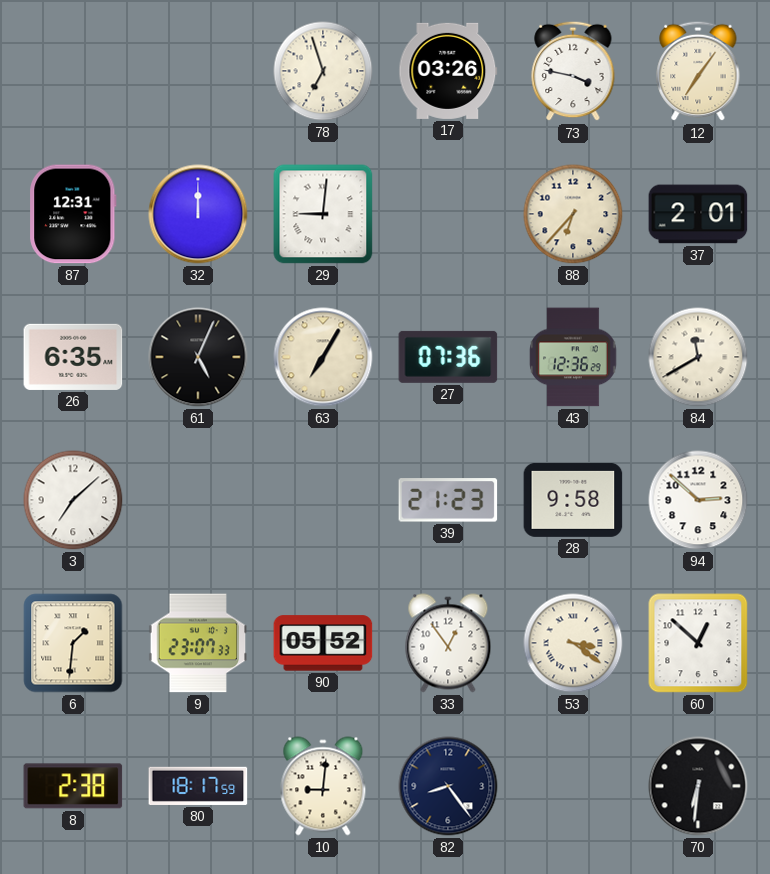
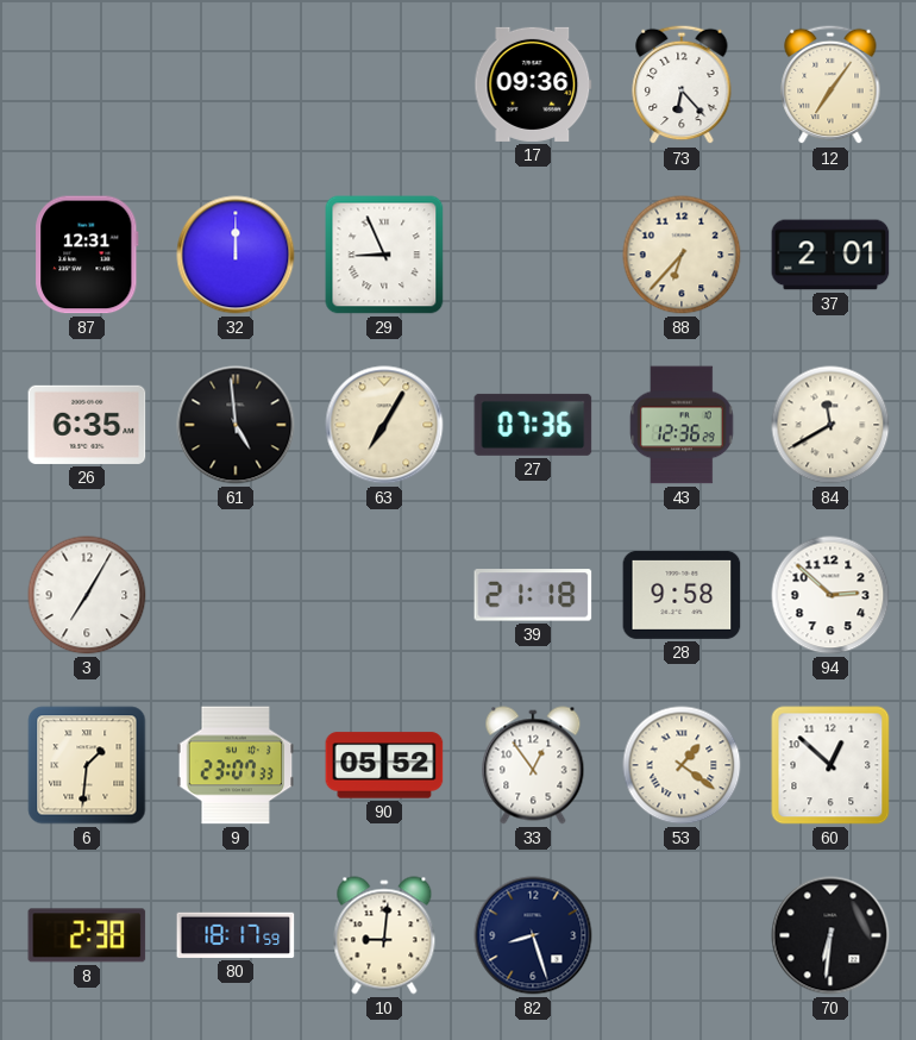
78: 6:57 -> none (323, 71)
17: 03:26 -> 09:36 (533, 84)
73: 3:47 -> 6:23 (682, 84)
29: 9:01 -> 8:56 (384, 255)
61: 5:04 -> 4:59 (236, 425)
3: 7:08 -> 7:05 (87, 595)
39: 21:23 -> 21:18 (533, 595)
53: 3:21 -> 1:21 (682, 765)
82: 8:24 -> 8:27 (533, 935)
